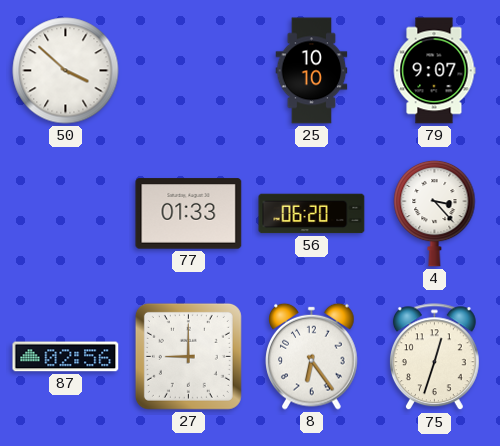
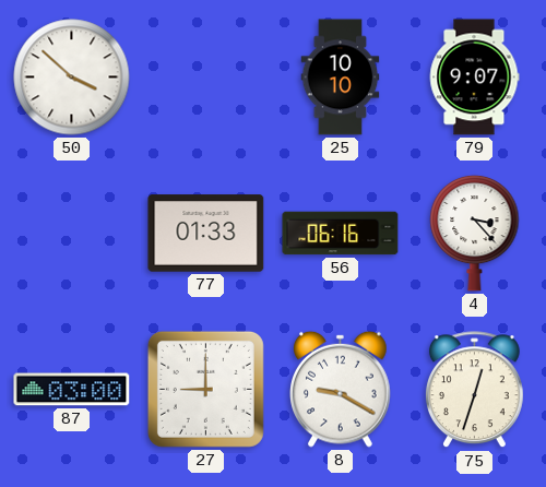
56: 06:20 -> 06:16 (341, 234)
87: 02:56 -> 03:00 (72, 390)
8: 6:24 -> 9:20 (341, 389)
